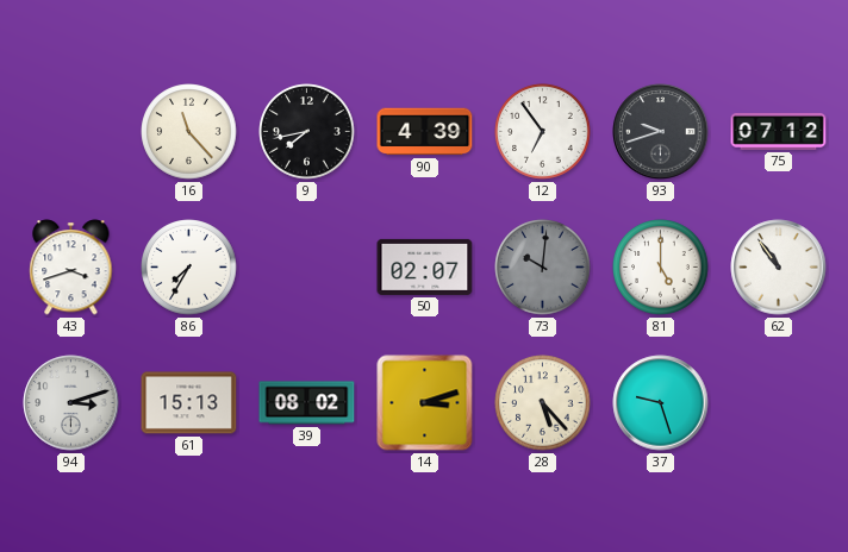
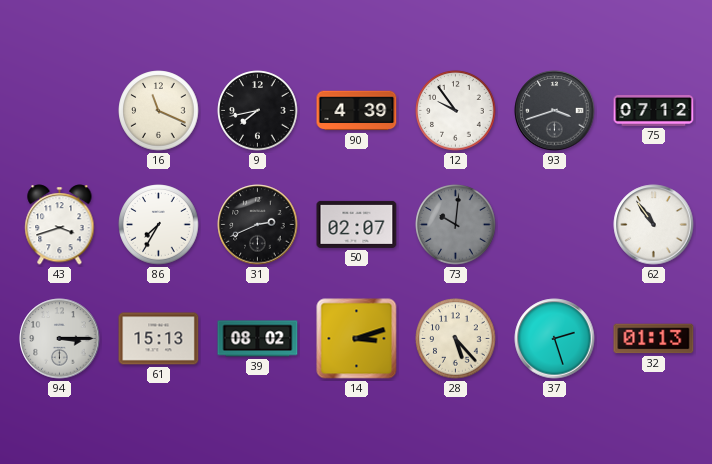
16: 11:23 -> 11:19 (159, 111)
12: 6:54 -> 9:54 (456, 111)
93: 9:42 -> 3:42 (555, 111)
31: none -> 2:41 (258, 225)
81: 5:00 -> none (661, 268)
94: 3:12 -> 3:15 (60, 339)
37: 9:27 -> 2:27 (555, 339)
32: none -> 01:13 (654, 339)
